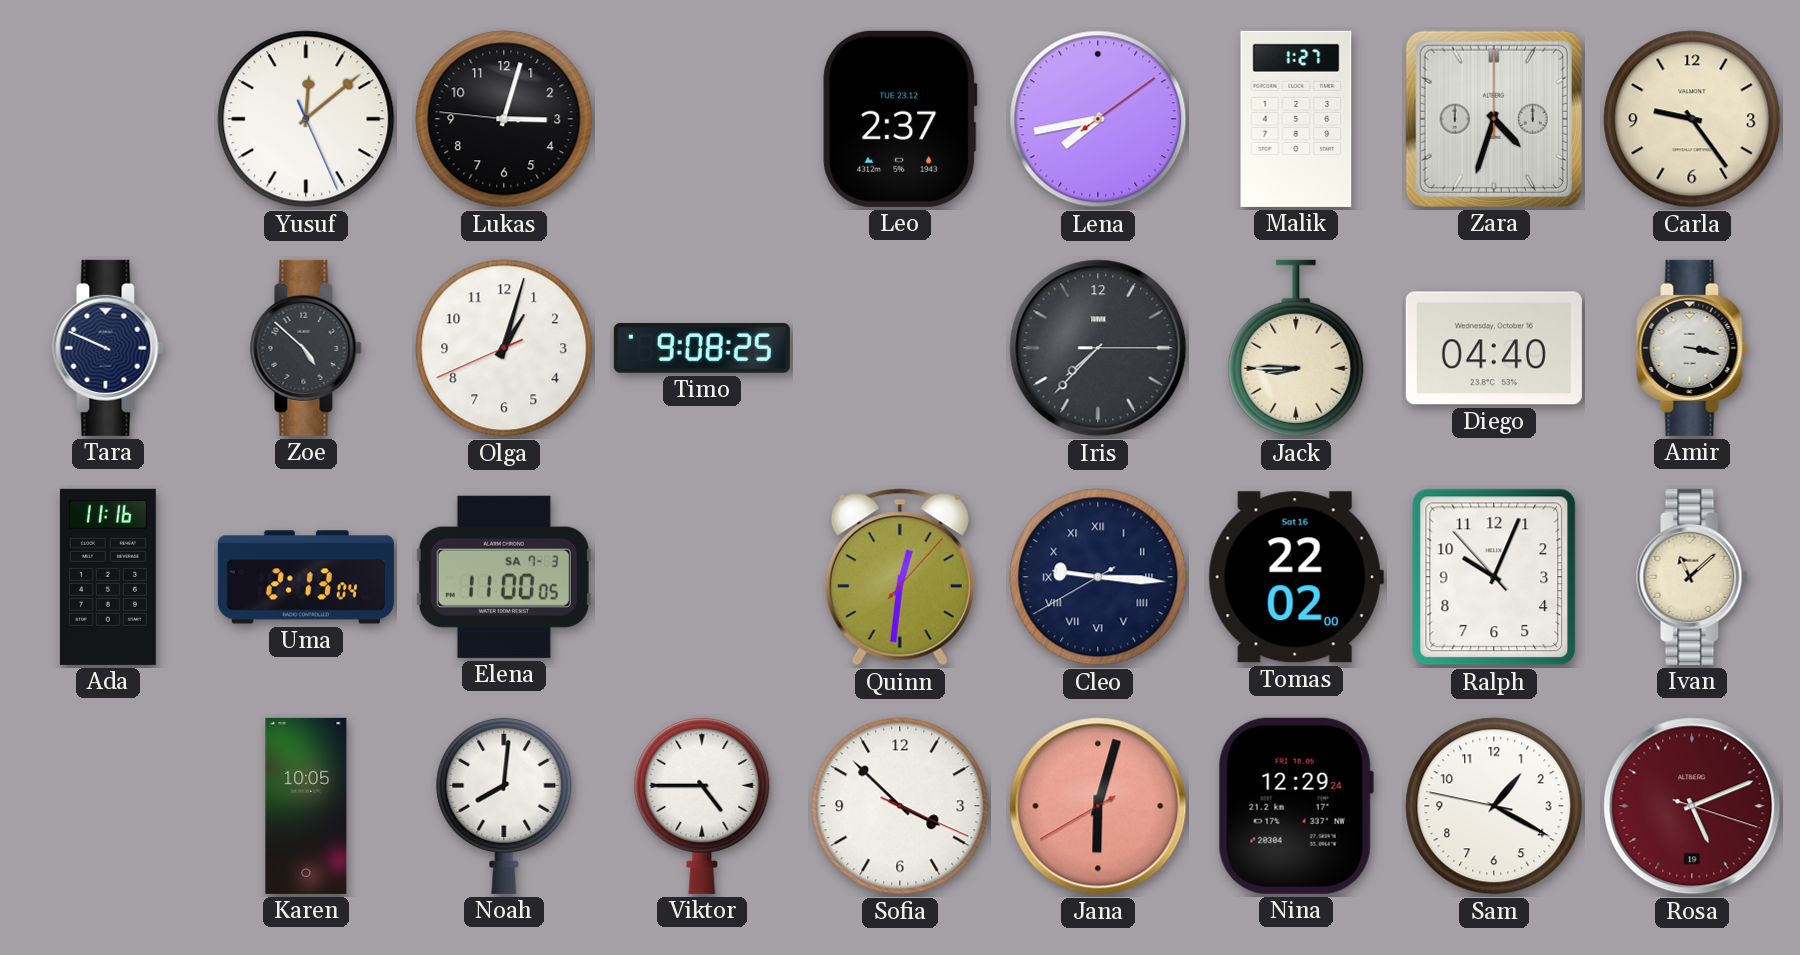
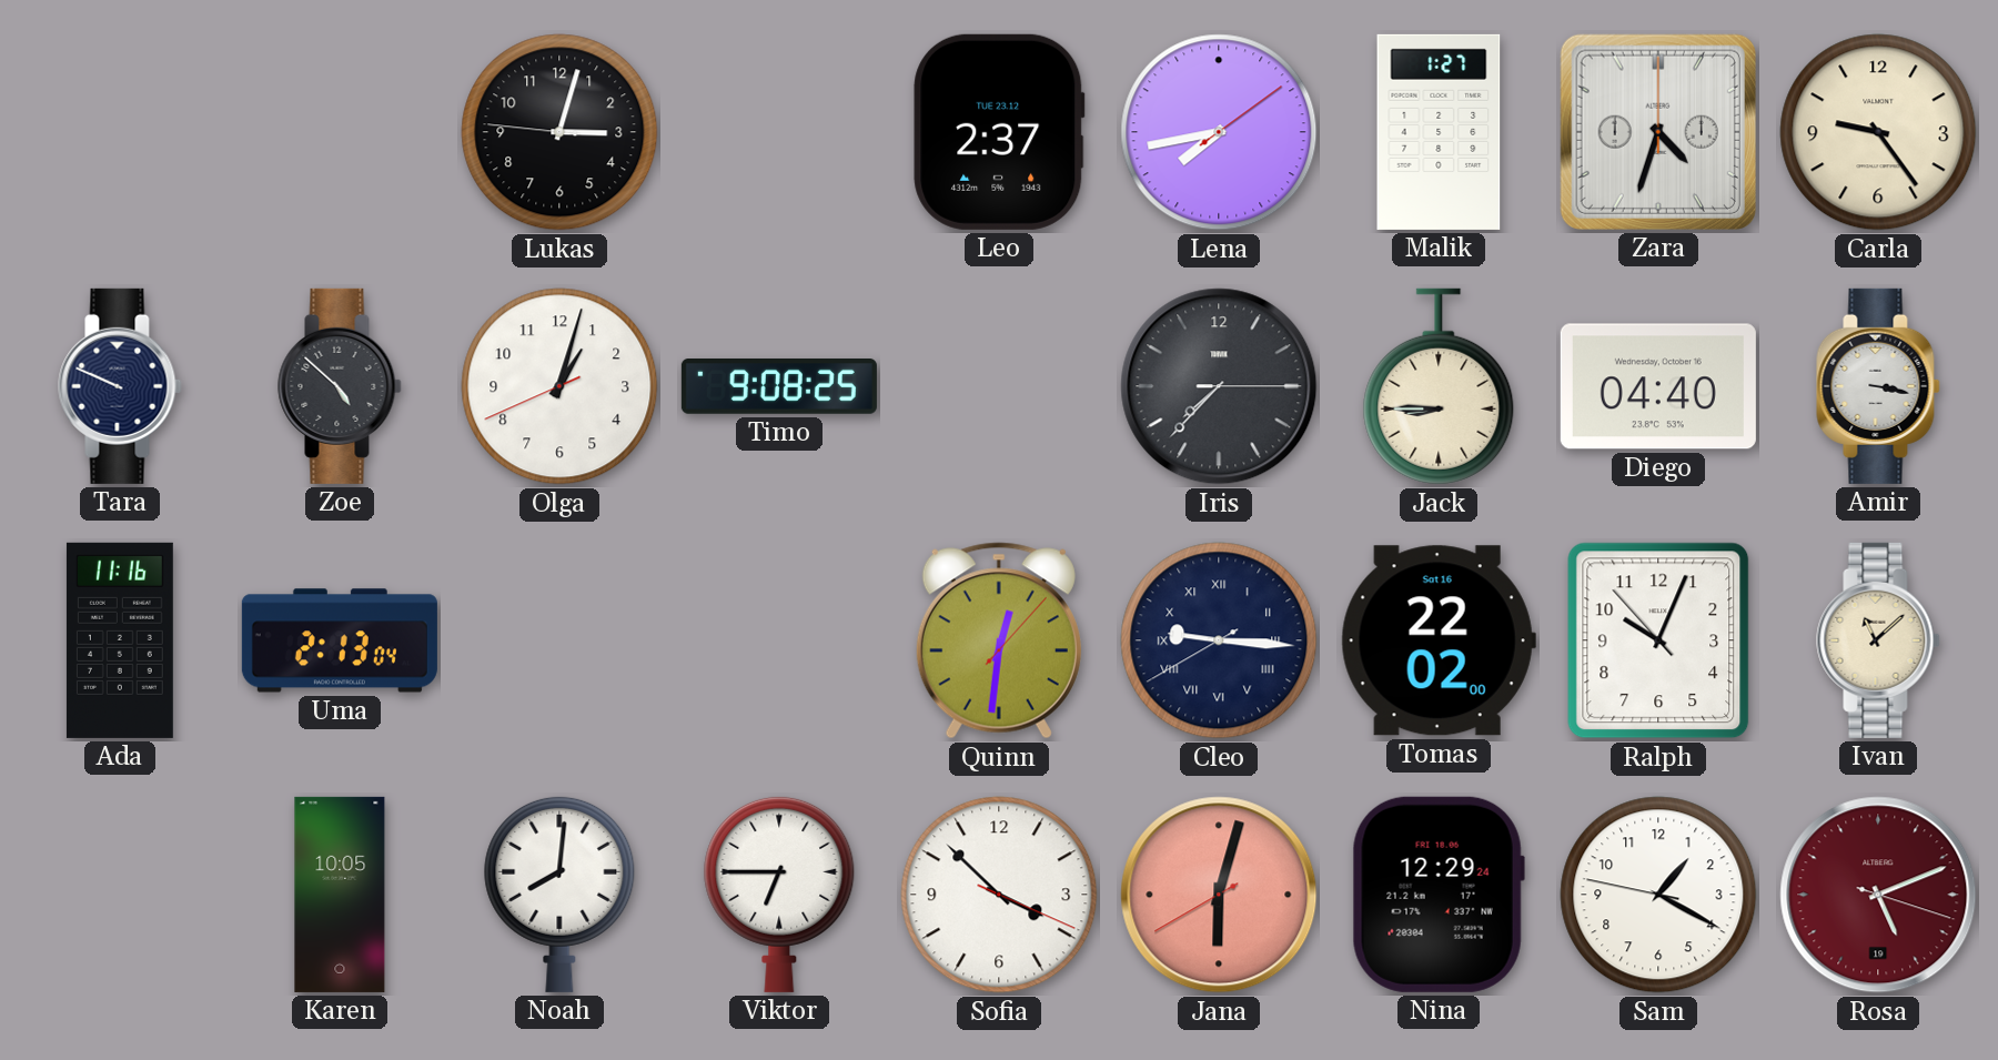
Yusuf: 12:08 -> none (306, 119)
Elena: 11:00 -> none (504, 577)
Viktor: 4:45 -> 6:45 (779, 894)
